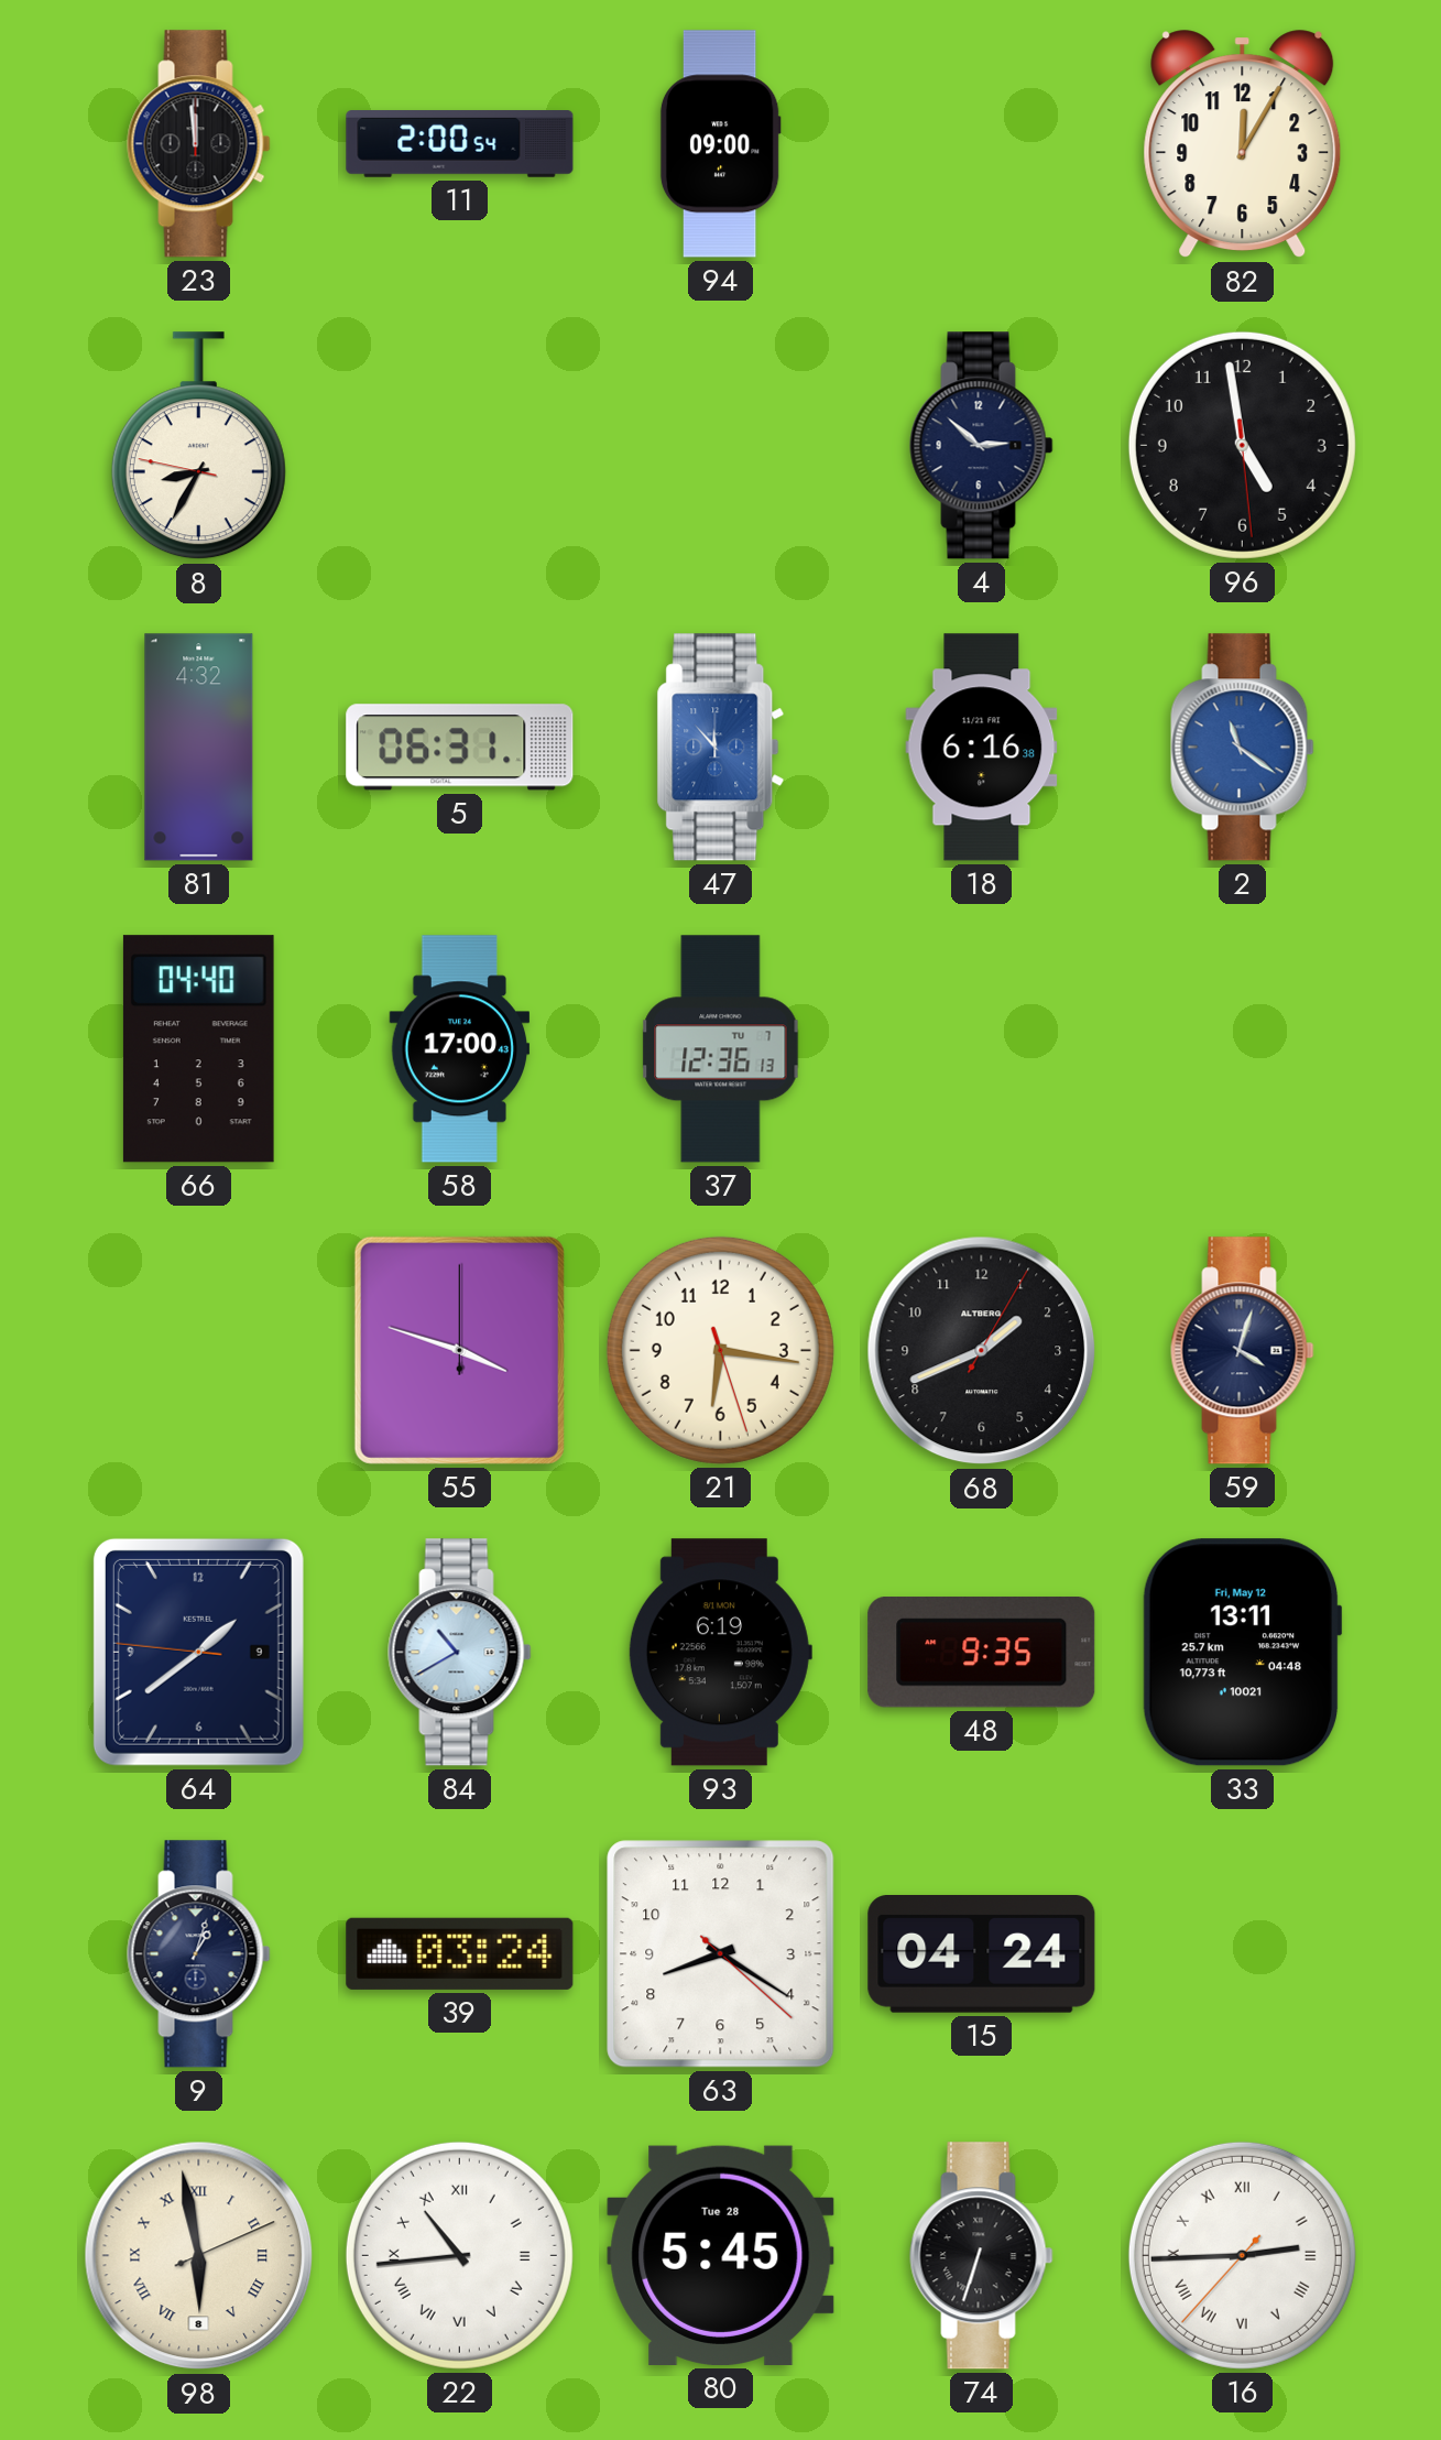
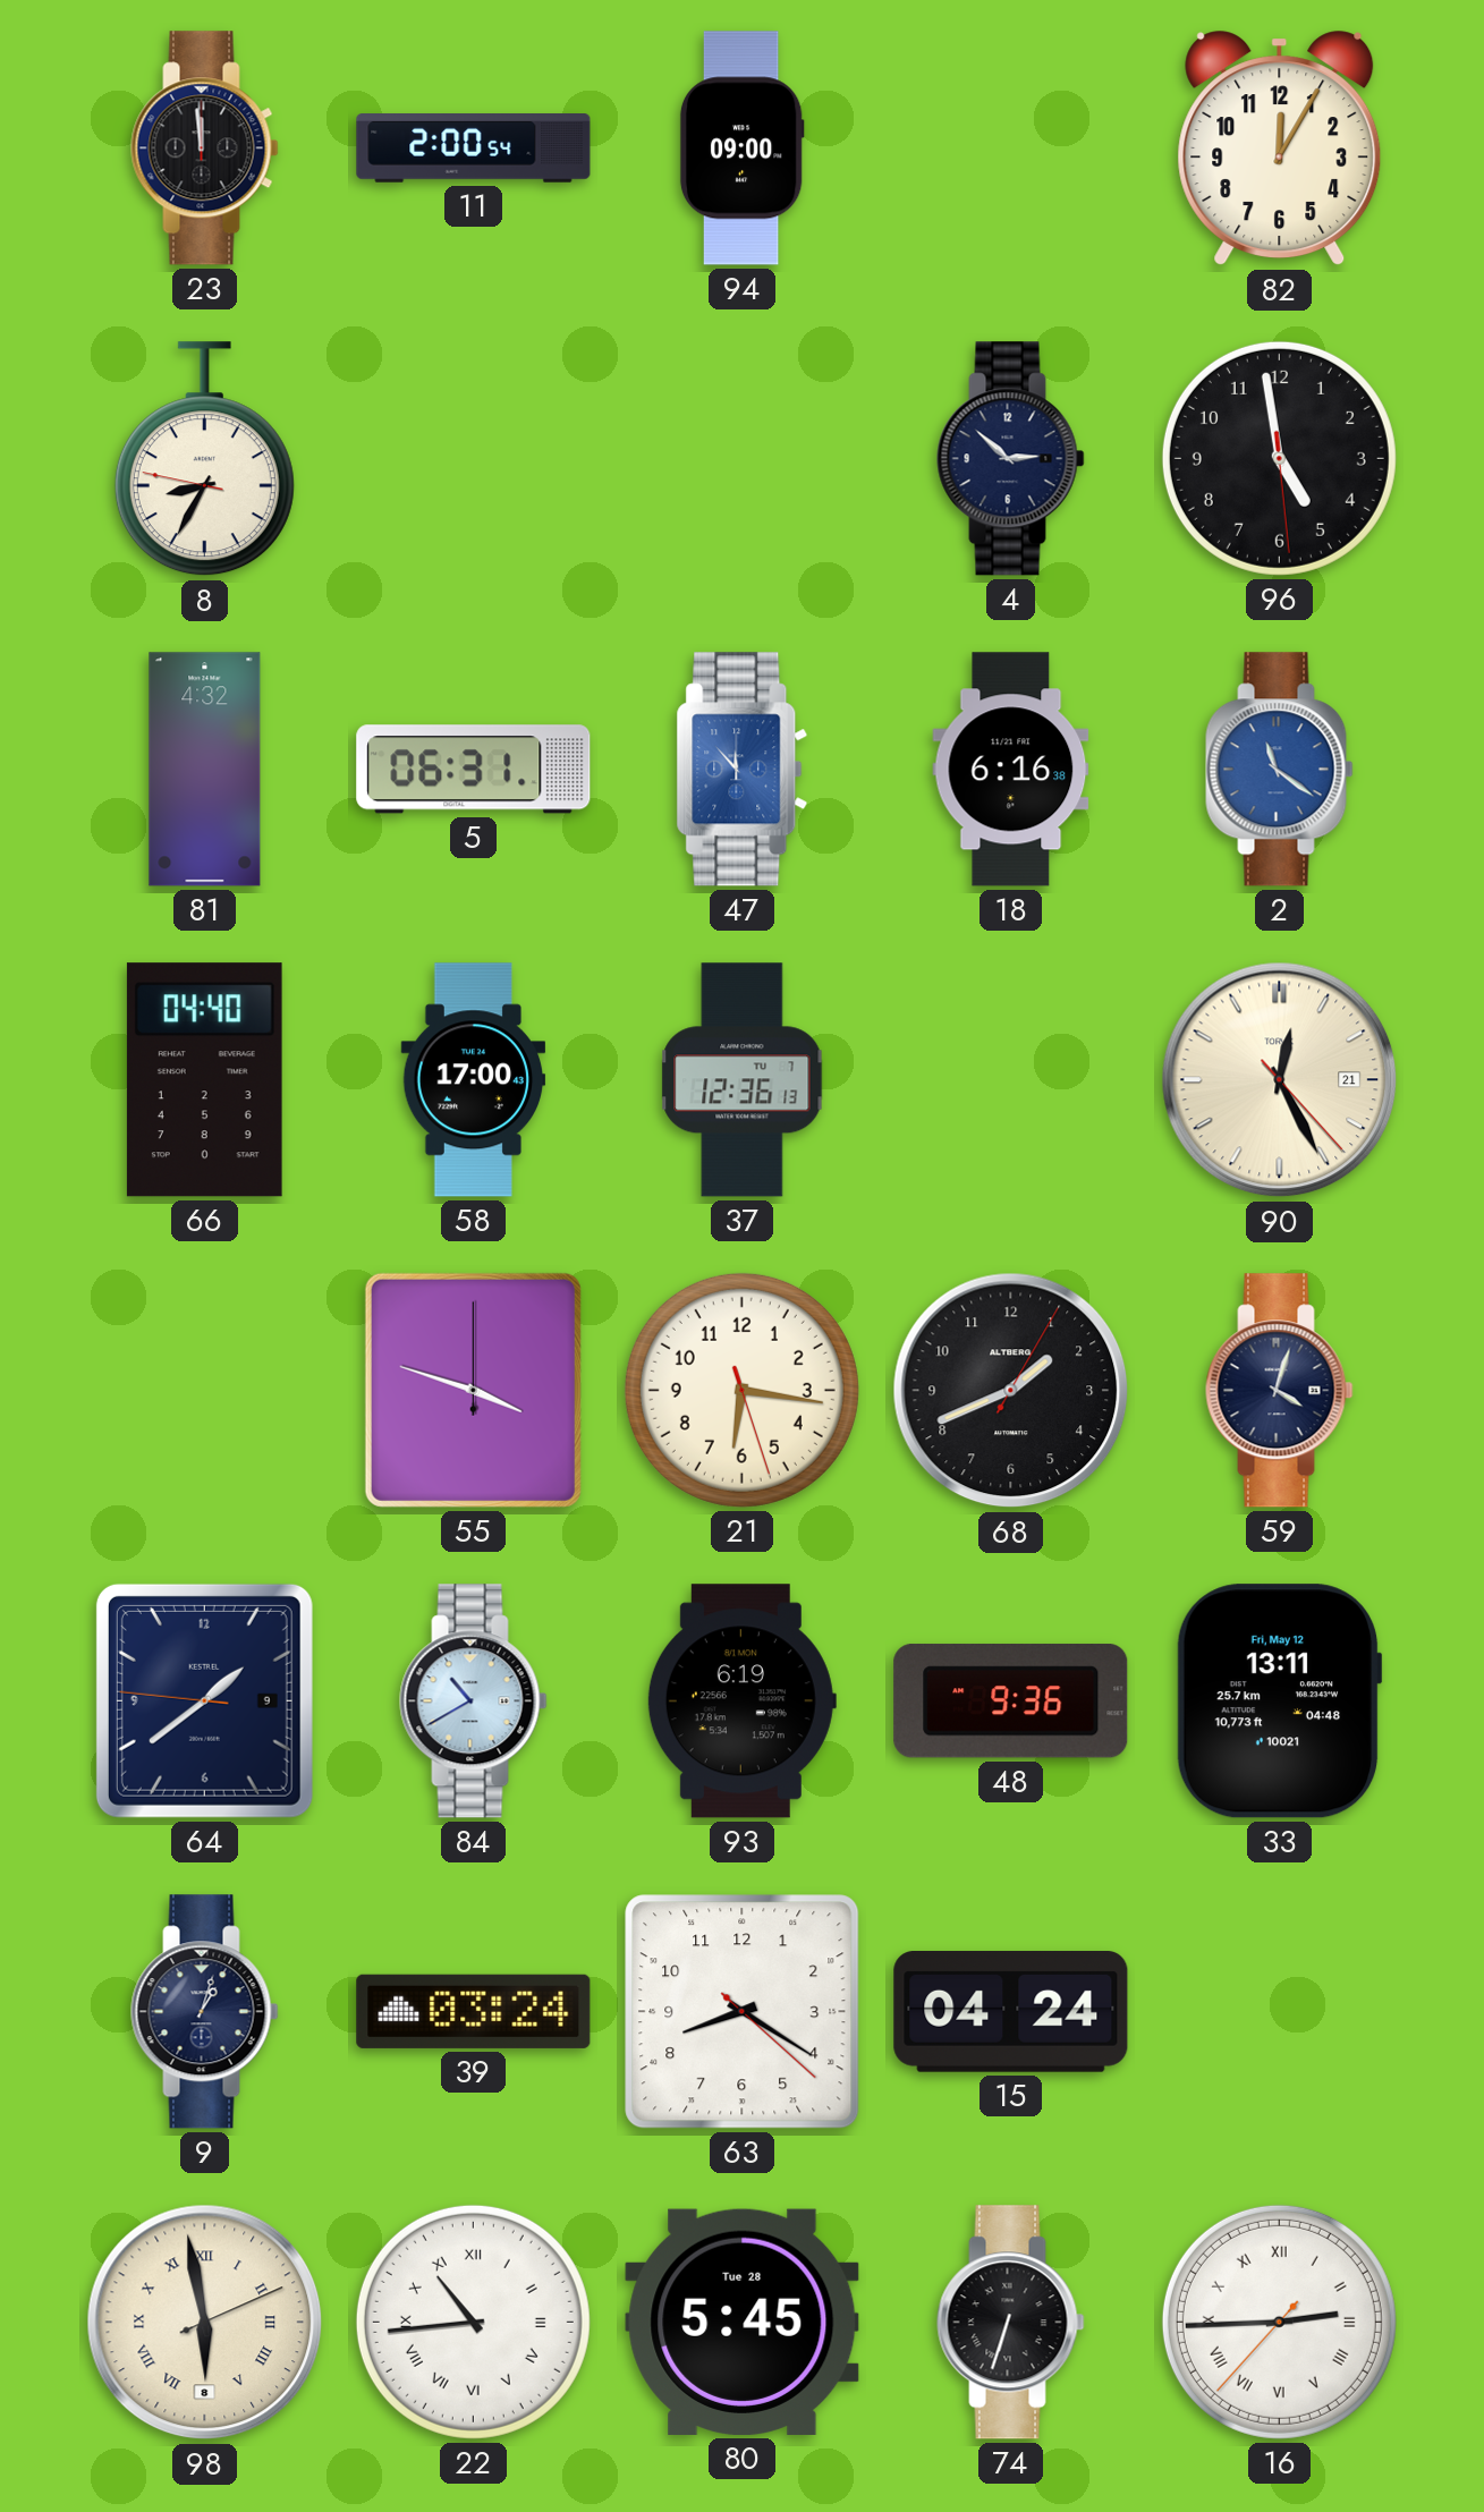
90: none -> 12:25 (1280, 1080)
48: 9:35 -> 9:36 (1011, 1701)
